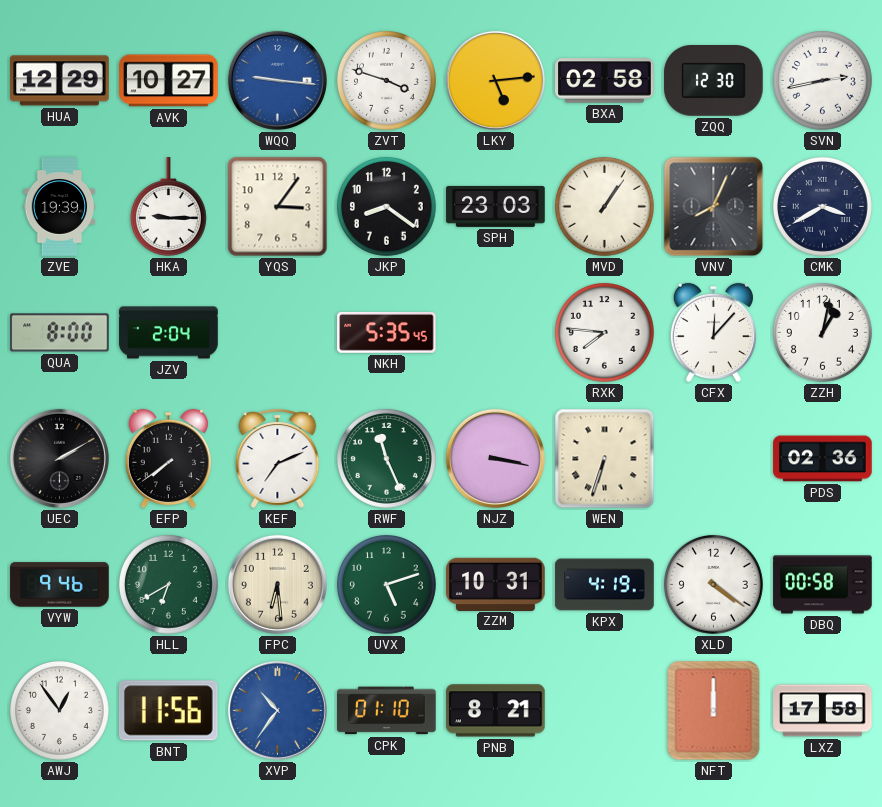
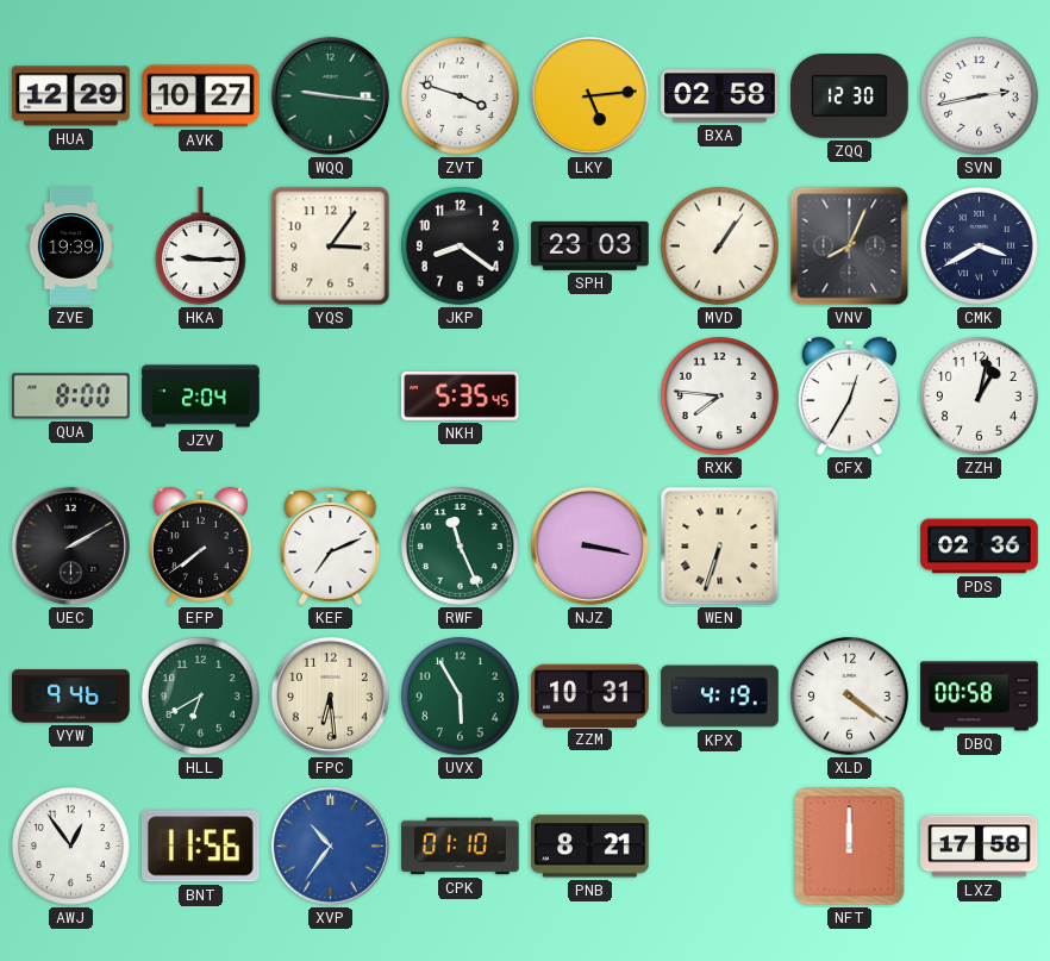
WQQ dial: blue -> green (330, 95)
CFX: 12:07 -> 12:35 (849, 397)
UVX: 5:12 -> 5:55 (460, 695)
